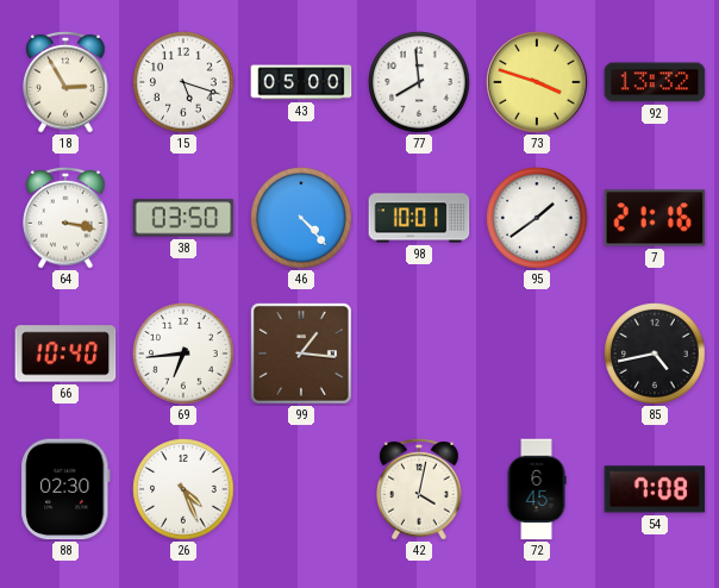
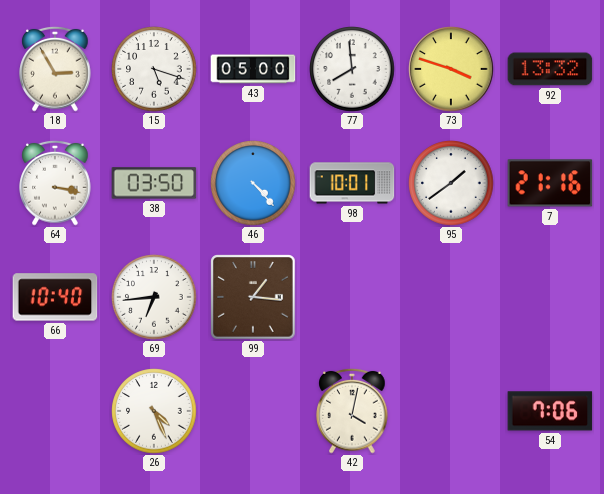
85: 4:43 -> none (655, 354)
88: 02:30 -> none (65, 489)
72: 6:45 -> none (537, 489)
54: 7:08 -> 7:06 (550, 411)
